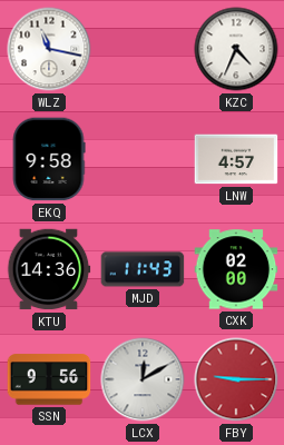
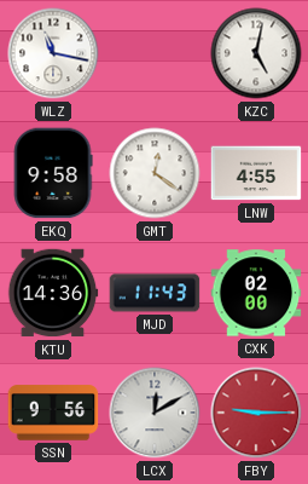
KZC: 4:34 -> 5:02 (256, 53)
GMT: none -> 12:21 (155, 173)
LNW: 4:57 -> 4:55 (256, 173)
